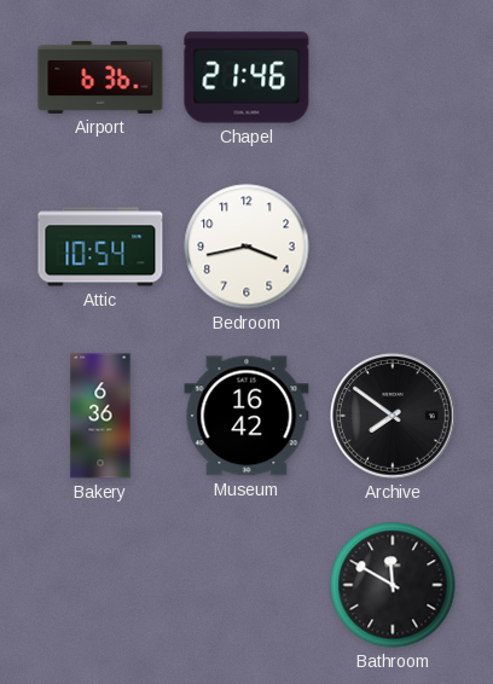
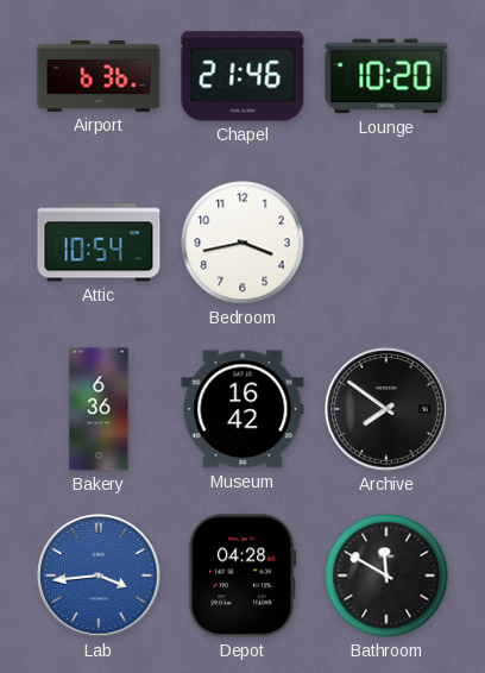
Lounge: none -> 10:20 (386, 76)
Lab: none -> 3:44 (99, 575)
Depot: none -> 04:28 (242, 575)
